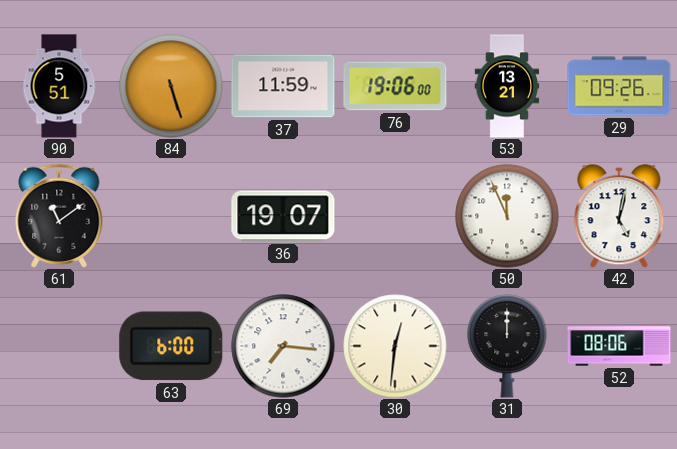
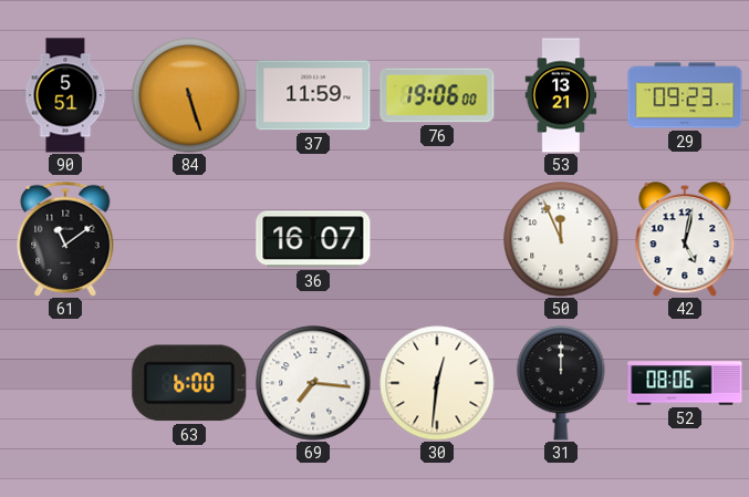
29: 09:26 -> 09:23 (685, 95)
36: 19:07 -> 16:07 (313, 239)
